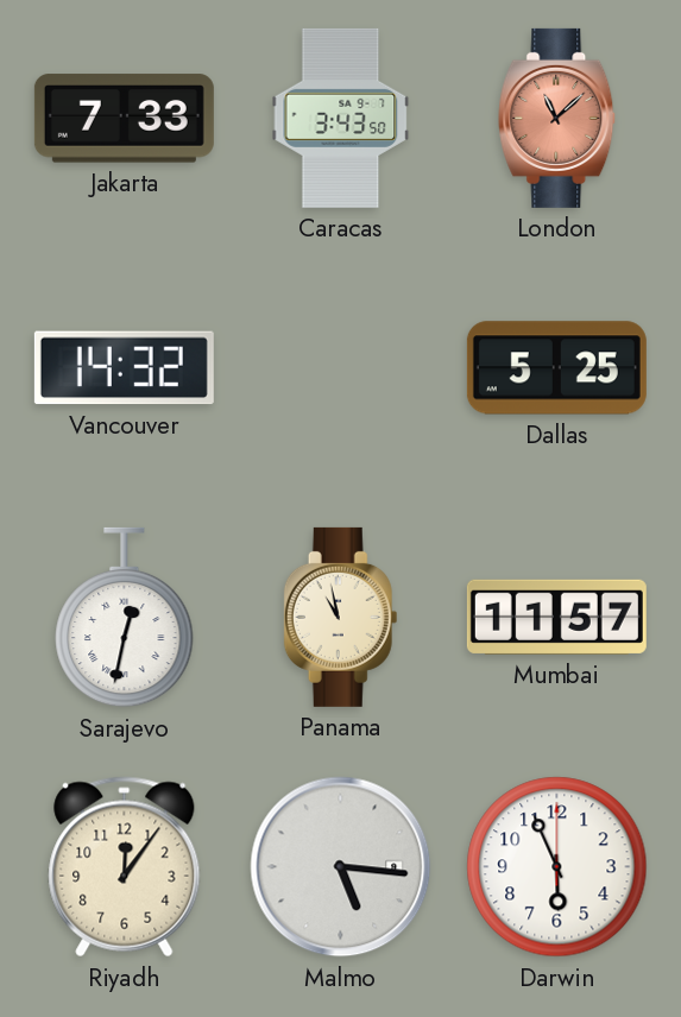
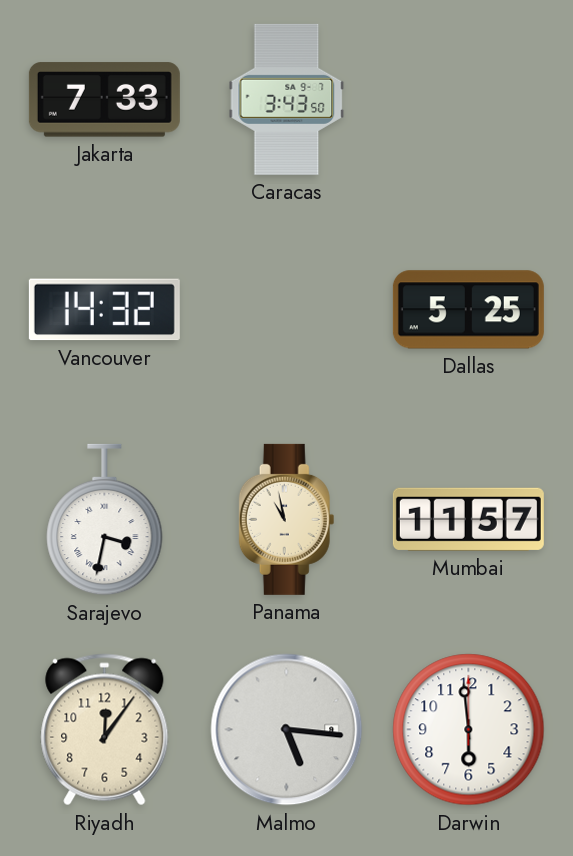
London: 11:08 -> none (557, 118)
Sarajevo: 12:32 -> 3:32 (105, 520)
Darwin: 5:56 -> 5:59 (469, 730)
